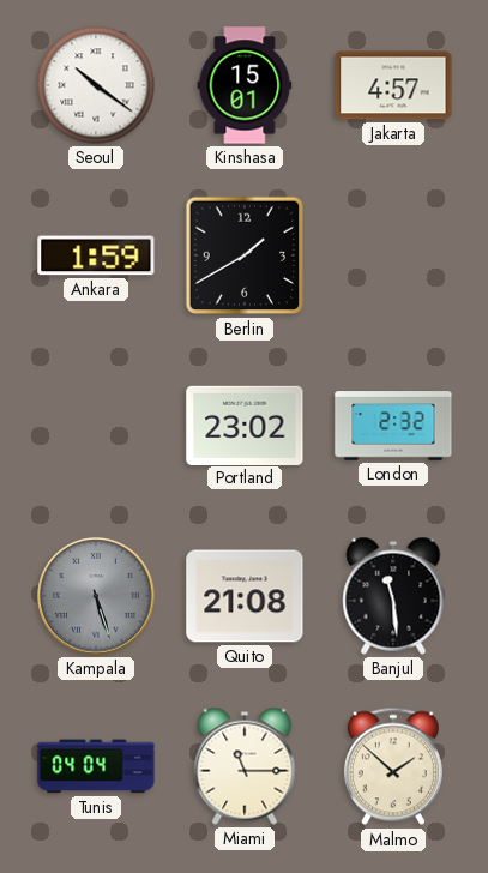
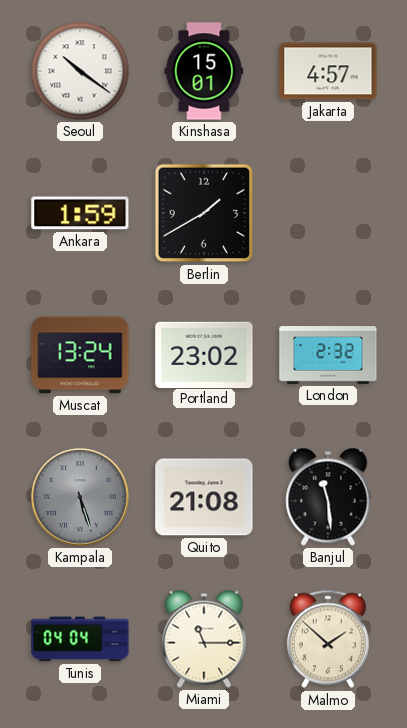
Muscat: none -> 13:24 (80, 355)
